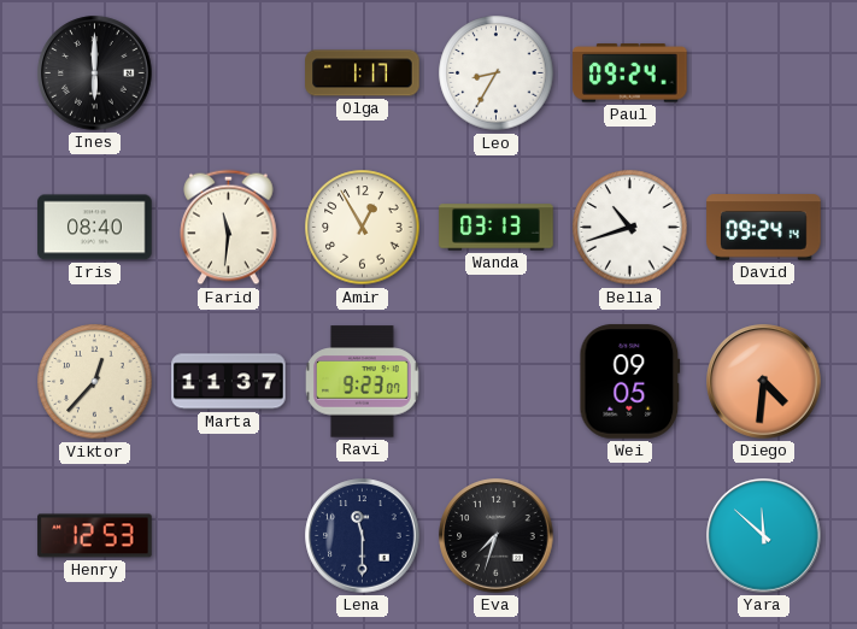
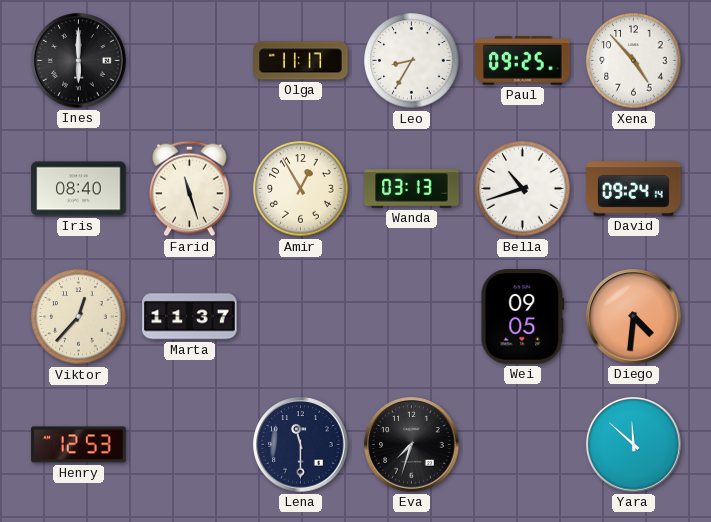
Olga: 1:17 -> 11:17 (301, 61)
Paul: 09:24 -> 09:25 (523, 61)
Xena: none -> 4:53 (634, 61)
Farid: 11:31 -> 11:27 (190, 189)
Ravi: 9:23 -> none (363, 382)
